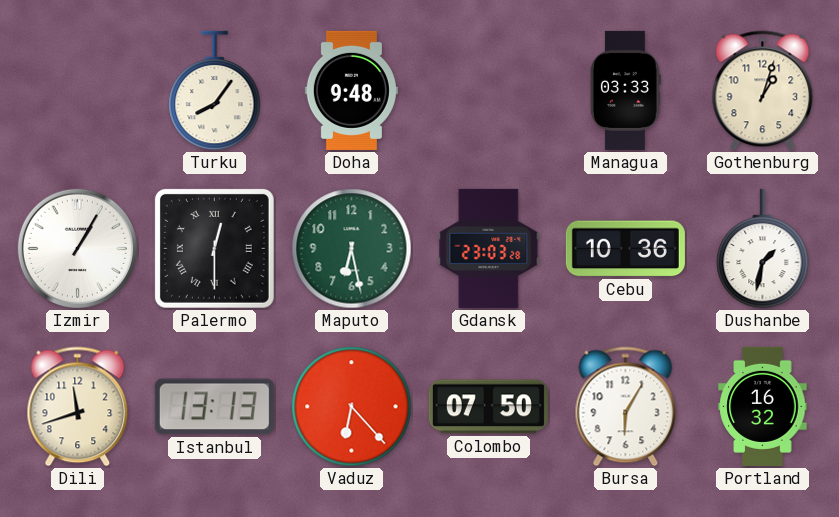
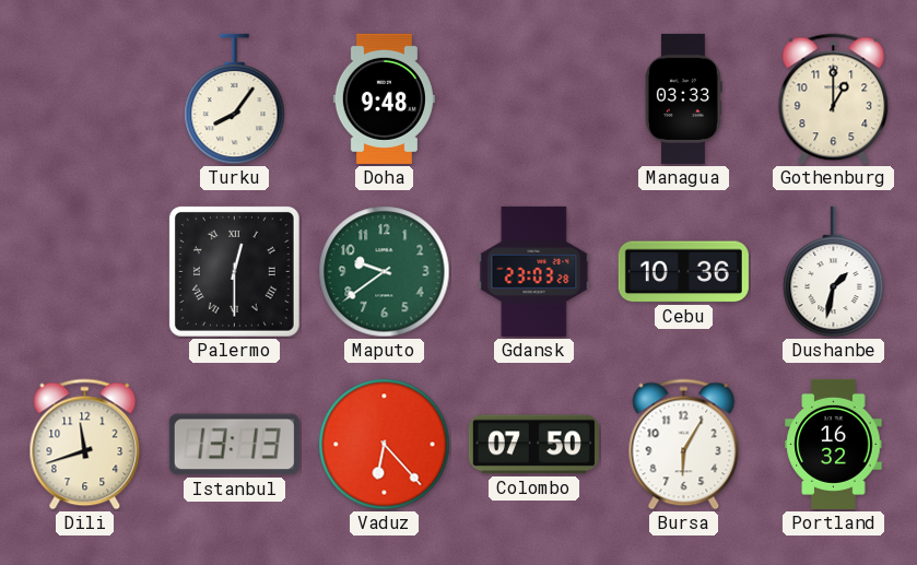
Gothenburg: 1:03 -> 1:00 (834, 99)
Izmir: 1:05 -> none (77, 248)
Maputo: 6:28 -> 9:39 (385, 272)
